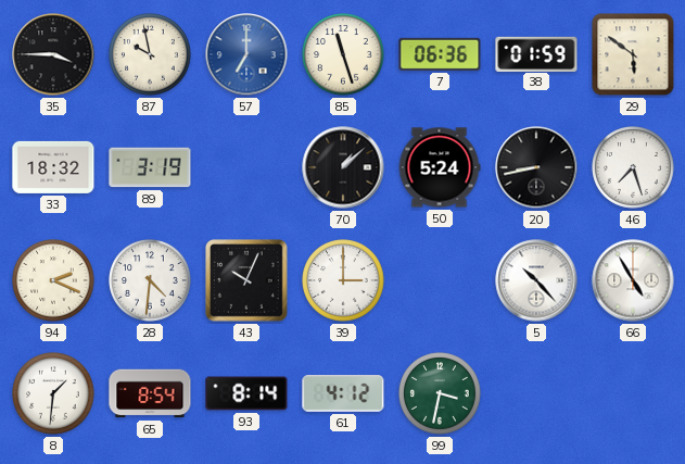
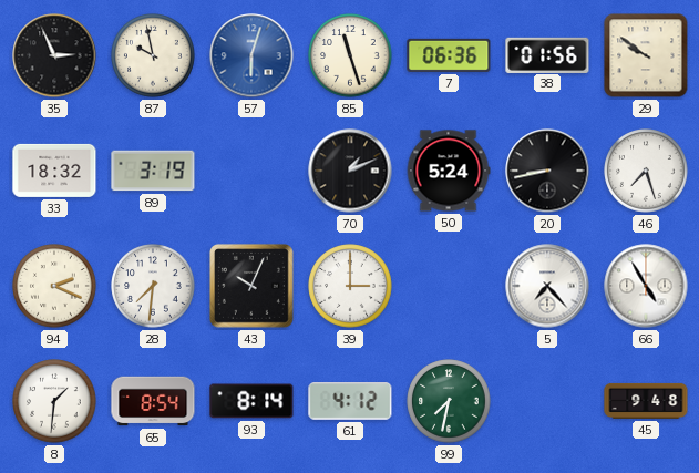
35: 3:45 -> 2:56 (54, 55)
57: 7:00 -> 6:03 (251, 55)
38: 01:59 -> 01:56 (547, 54)
29: 5:51 -> 9:51 (646, 55)
70: 1:08 -> 1:11 (350, 171)
28: 4:31 -> 7:31 (153, 286)
5: 10:23 -> 7:23 (547, 286)
99: 3:32 -> 7:32 (449, 401)
45: none -> 9:48 (646, 401)
